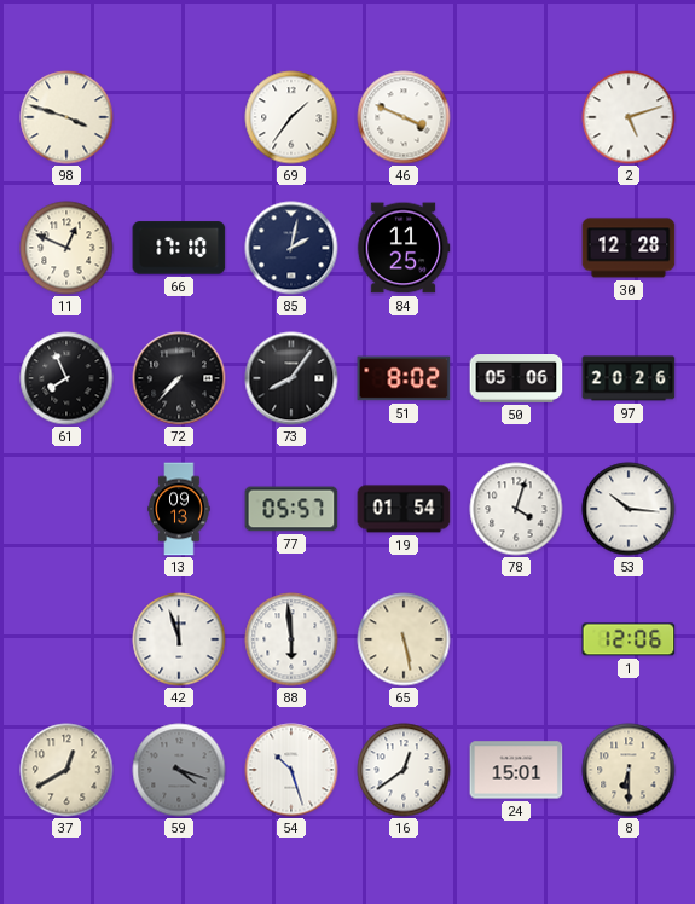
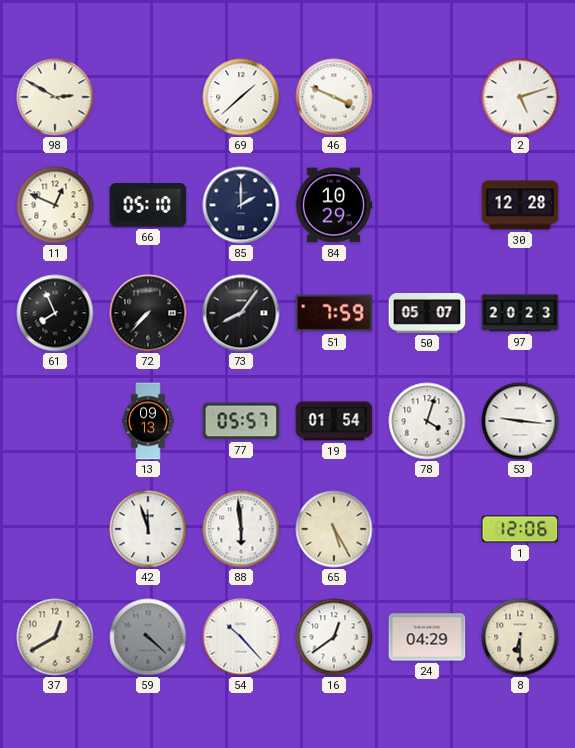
98: 3:48 -> 2:50 (55, 97)
69: 1:36 -> 1:38 (241, 97)
66: 17:10 -> 05:10 (148, 205)
85: 2:02 -> 2:00 (241, 205)
84: 11:25 -> 10:29 (334, 205)
51: 8:02 -> 7:59 (334, 313)
50: 05:06 -> 05:07 (427, 314)
97: 20:26 -> 20:23 (520, 313)
53: 10:16 -> 9:16 (520, 421)
65: 5:28 -> 5:25 (334, 529)
59: 4:18 -> 4:22 (148, 637)
54: 10:27 -> 10:23 (241, 637)
24: 15:01 -> 04:29 (427, 637)
